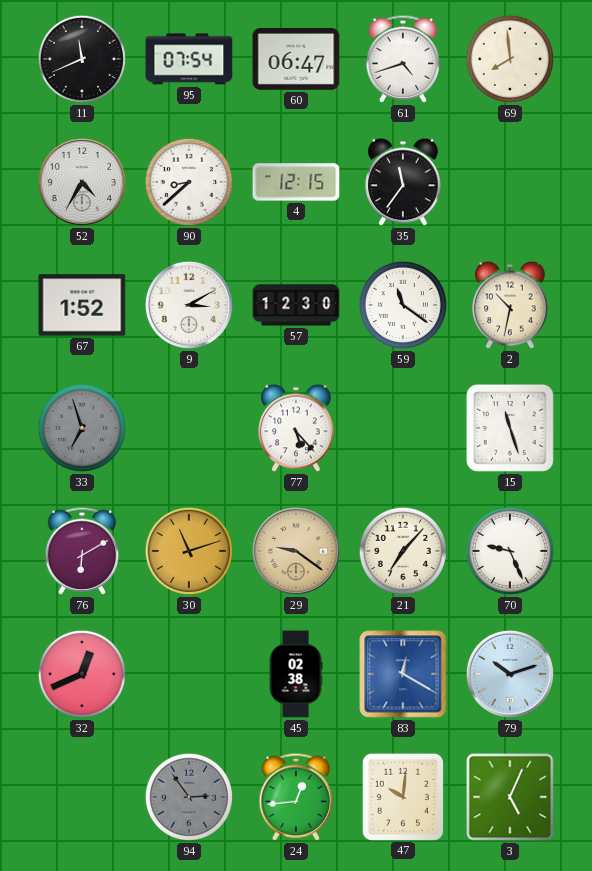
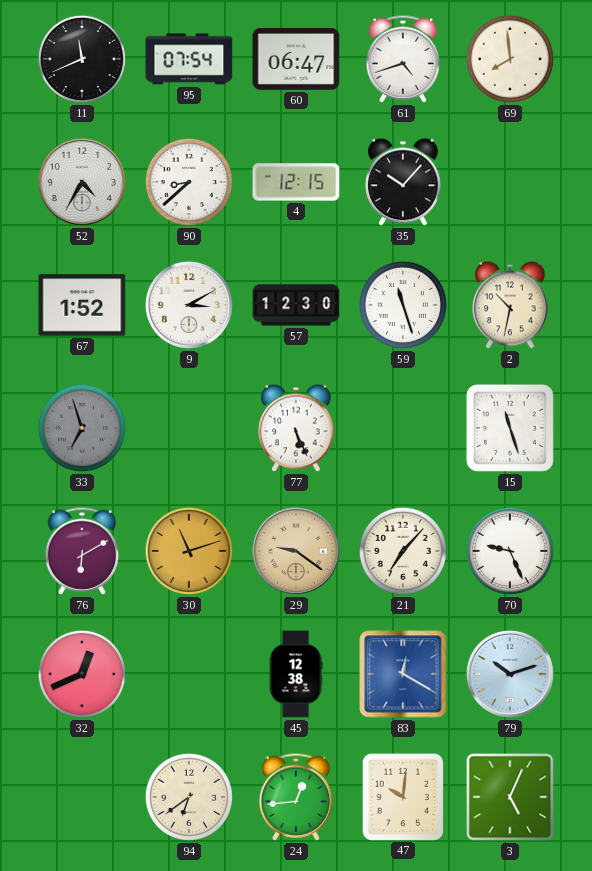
35: 11:36 -> 10:07 (403, 182)
59: 11:21 -> 11:27 (403, 305)
77: 5:23 -> 5:26 (296, 428)
45: 02:38 -> 12:38 (296, 674)
94: 2:54 -> 6:39 (189, 797)
94 dial: grey -> cream (189, 797)
